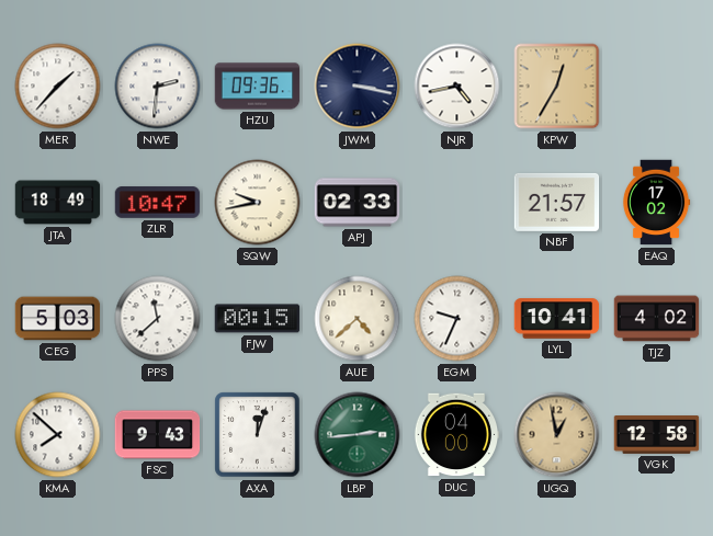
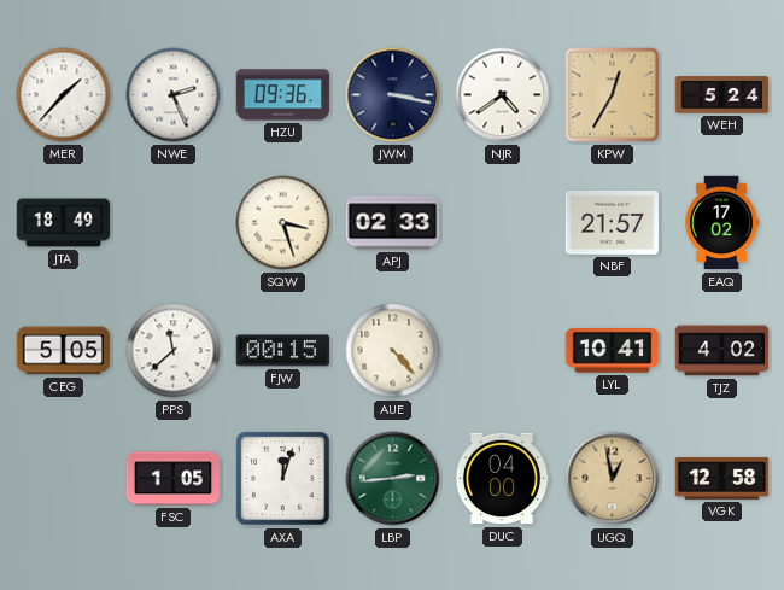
NWE: 2:31 -> 2:26 (174, 95)
NJR: 4:43 -> 4:39 (503, 95)
WEH: none -> 5:24 (722, 95)
ZLR: 10:47 -> none (158, 203)
SQW: 9:43 -> 3:27 (283, 223)
CEG: 5:03 -> 5:05 (64, 351)
AUE: 4:38 -> 4:23 (393, 351)
EGM: 9:34 -> none (457, 319)
KMA: 7:52 -> none (58, 435)
FSC: 9:43 -> 1:05 (174, 479)
